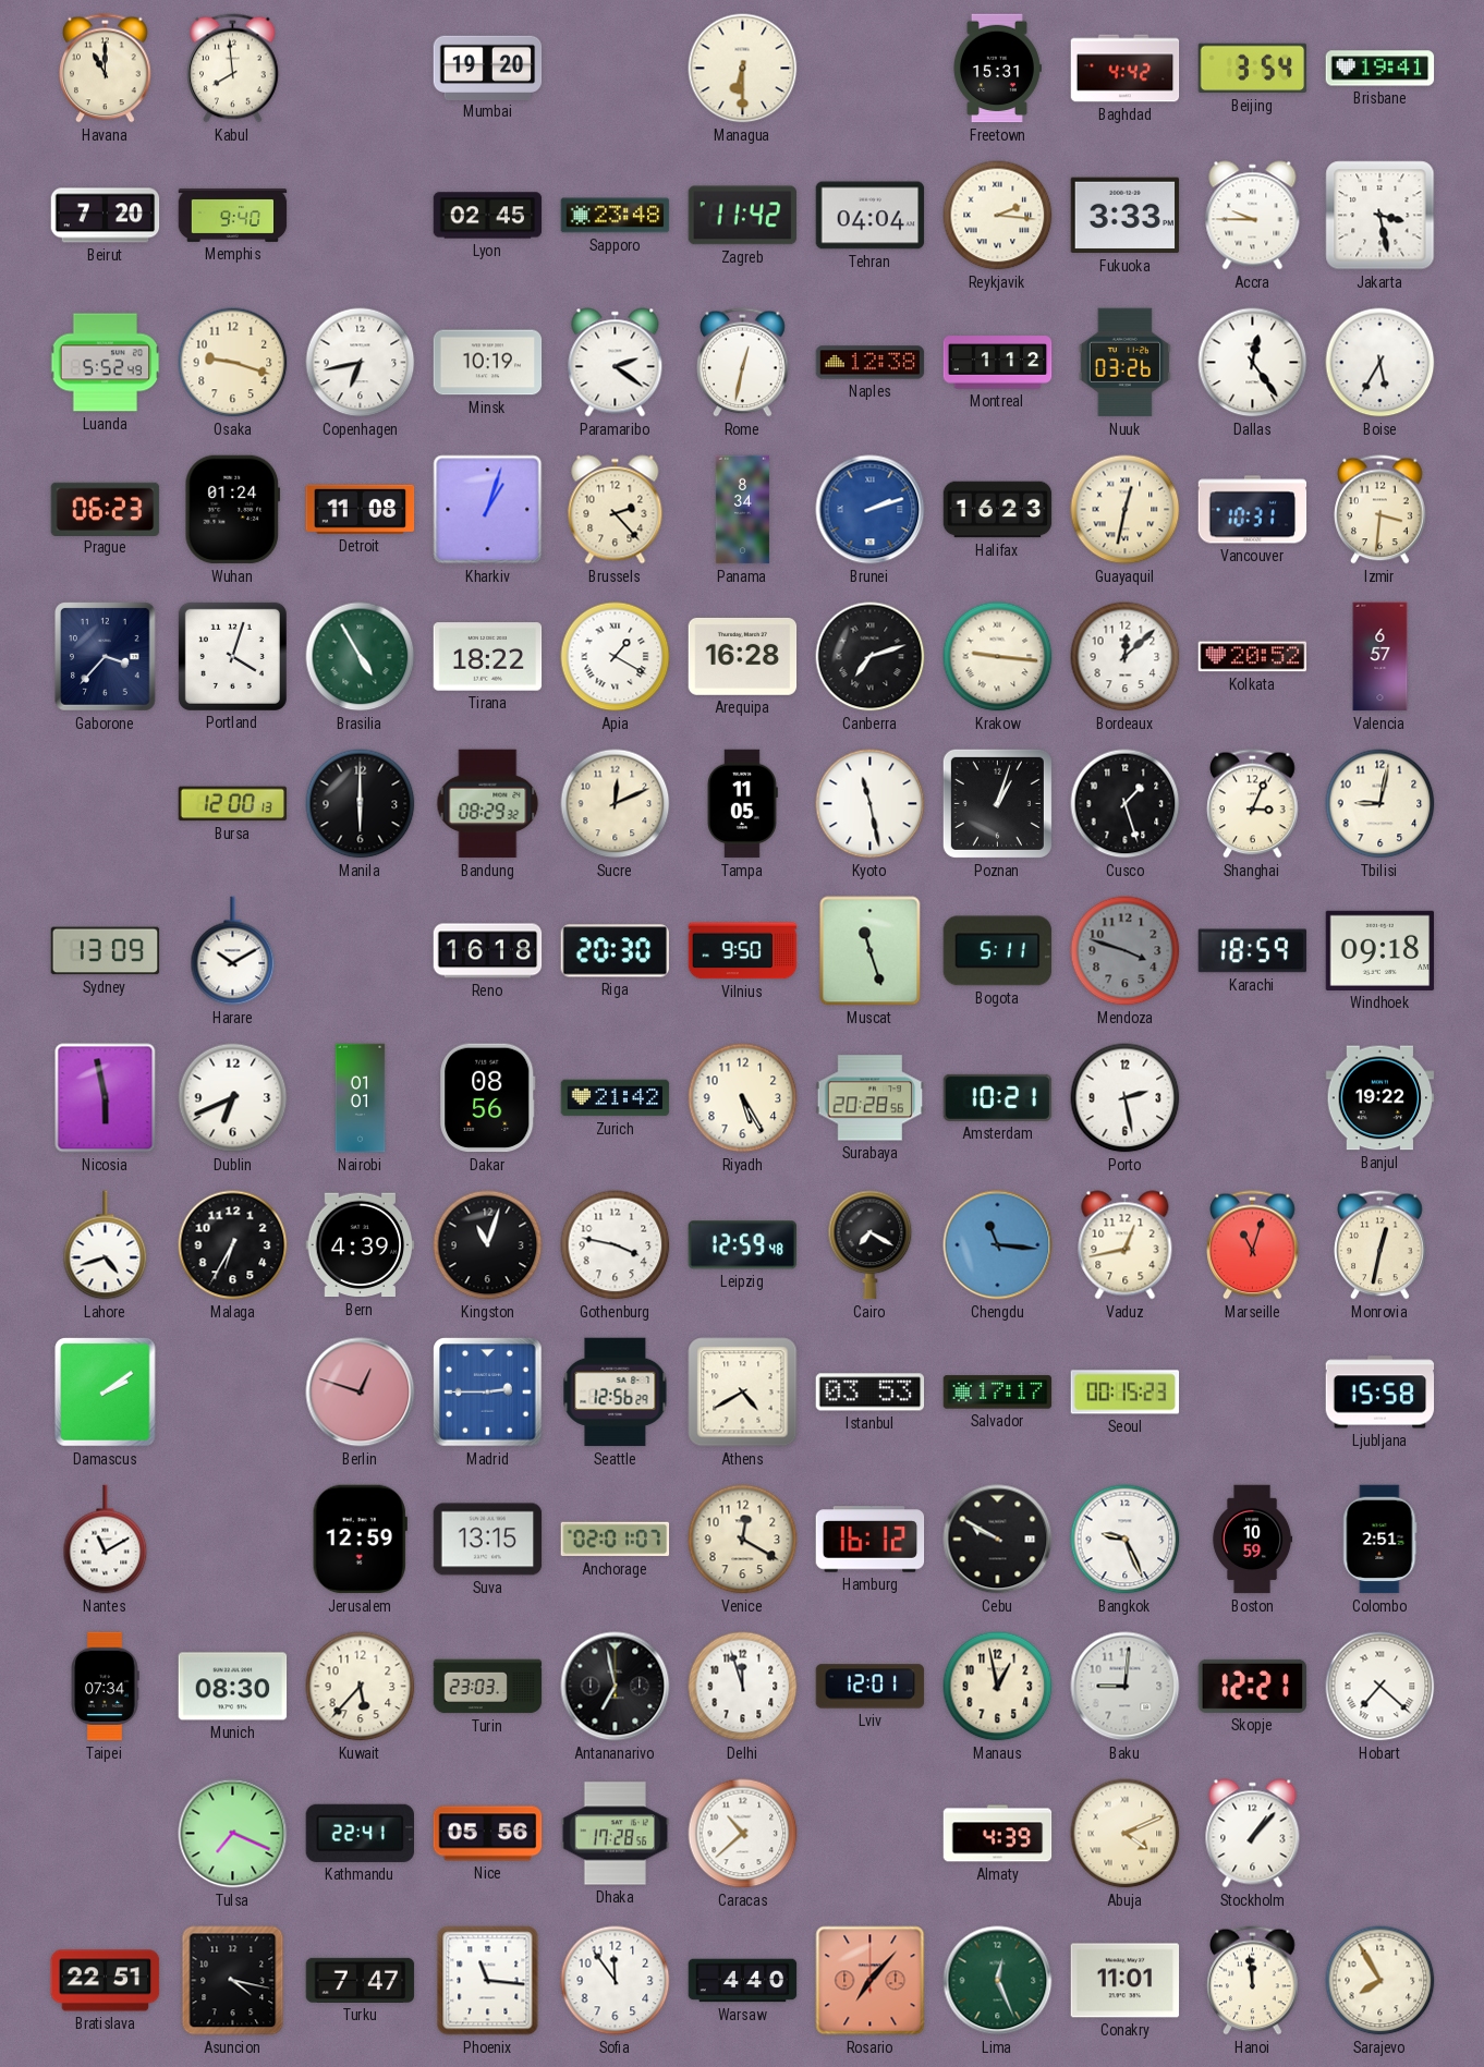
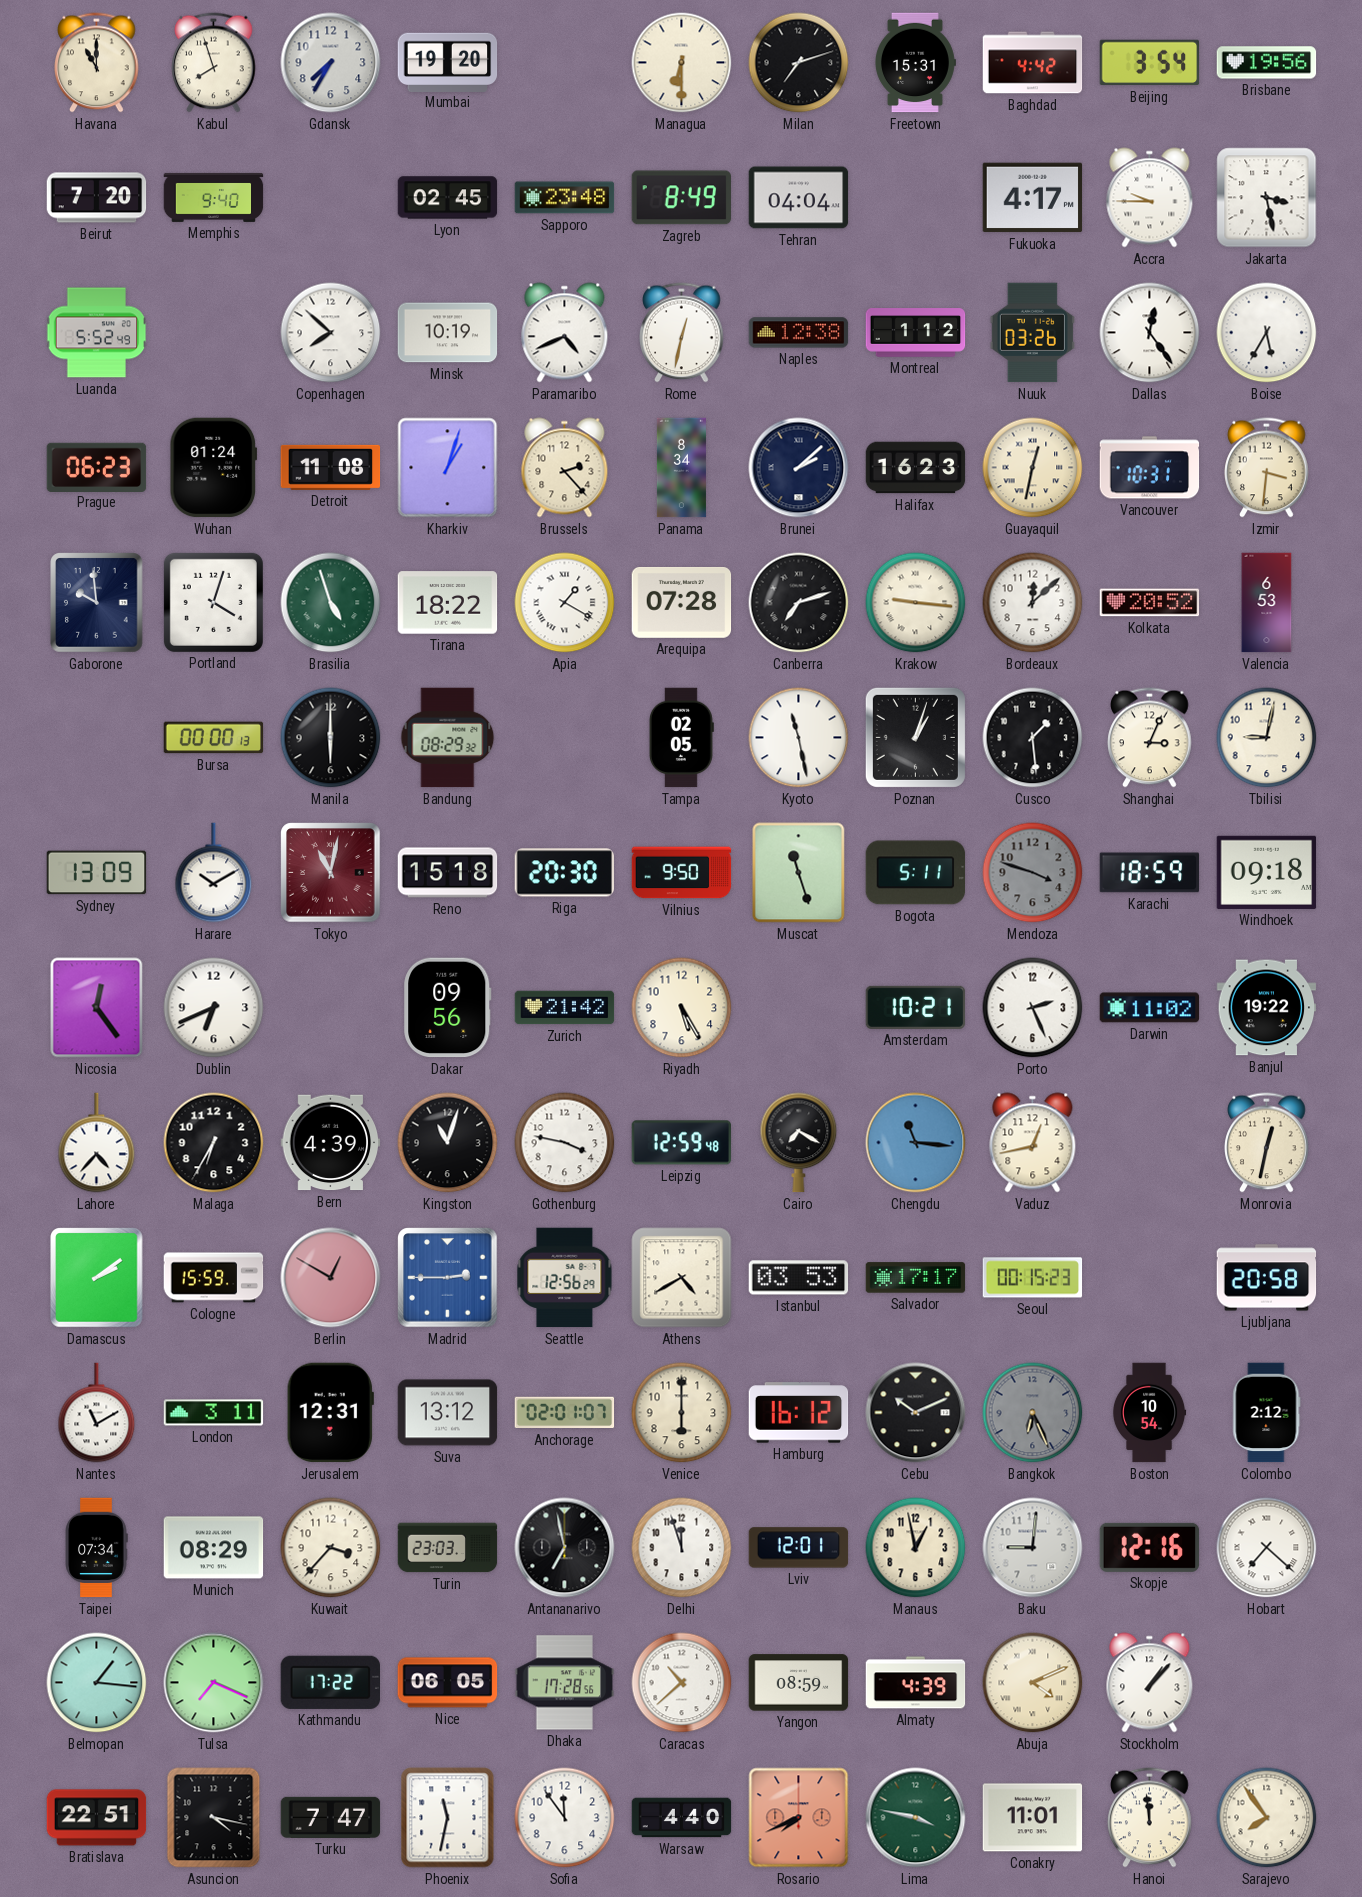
Kabul: 7:59 -> 7:57 (214, 63)
Gdansk: none -> 7:35 (331, 63)
Milan: none -> 7:12 (799, 63)
Brisbane: 19:41 -> 19:56 (1267, 63)
Zagreb: 11:42 -> 8:49 (681, 198)
Reykjavik: 2:16 -> none (998, 216)
Fukuoka: 3:33 -> 4:17 (1033, 198)
Osaka: 9:18 -> none (233, 363)
Copenhagen: 6:43 -> 7:52 (331, 333)
Paramaribo: 2:21 -> 4:41 (565, 333)
Brunei: 2:12 -> 2:08 (799, 468)
Brunei dial: blue -> navy (799, 468)
Gaborone: 3:37 -> 9:59 (97, 603)
Brasilia: 4:55 -> 4:57 (331, 603)
Arequipa: 16:28 -> 07:28 (682, 602)
Valencia: 6:57 -> 6:53 (1267, 603)
Bursa: 12:00 -> 00:00 (214, 738)
Sucre: 12:11 -> none (616, 804)
Tampa: 11:05 -> 02:05 (681, 738)
Cusco: 1:27 -> 1:29 (1033, 738)
Tokyo: none -> 11:02 (331, 873)
Reno: 16:18 -> 15:18 (448, 873)
Nicosia: 5:58 -> 12:24 (97, 1008)
Nairobi: 01:01 -> none (361, 1098)
Dakar: 08:56 -> 09:56 (448, 1008)
Surabaya: 20:28 -> none (871, 1098)
Porto: 2:28 -> 2:26 (1033, 1008)
Darwin: none -> 11:02 (1150, 1008)
Lahore: 4:42 -> 4:37 (97, 1143)
Marseille: 11:03 -> none (1253, 1245)
Cologne: none -> 15:59 (214, 1278)
Berlin: 12:48 -> 12:50 (331, 1278)
Ljubljana: 15:58 -> 20:58 (1267, 1278)
London: none -> 3:11 (214, 1413)
Jerusalem: 12:59 -> 12:31 (330, 1413)
Suva: 13:15 -> 13:12 (448, 1413)
Venice: 12:20 -> 6:00 (682, 1413)
Cebu: 9:50 -> 10:11 (916, 1413)
Bangkok: 9:26 -> 6:26 (1033, 1413)
Bangkok dial: white -> grey (1033, 1413)
Boston: 10:59 -> 10:54 (1149, 1413)
Colombo: 2:51 -> 2:12 (1267, 1413)
Munich: 08:30 -> 08:29 (214, 1548)
Kuwait: 5:37 -> 3:37 (331, 1548)
Skopje: 12:21 -> 12:16 (1150, 1547)
Belmopan: none -> 1:16 (97, 1683)
Kathmandu: 22:41 -> 17:22 (330, 1682)
Nice: 05:56 -> 06:05 (448, 1683)
Yangon: none -> 08:59 (799, 1683)
Phoenix: 11:16 -> 11:32 (448, 1818)
Rosario: 7:07 -> 7:41 (799, 1818)
Lima: 12:26 -> 3:47 (916, 1818)
Sarajevo: 7:55 -> 7:54 (1267, 1818)
